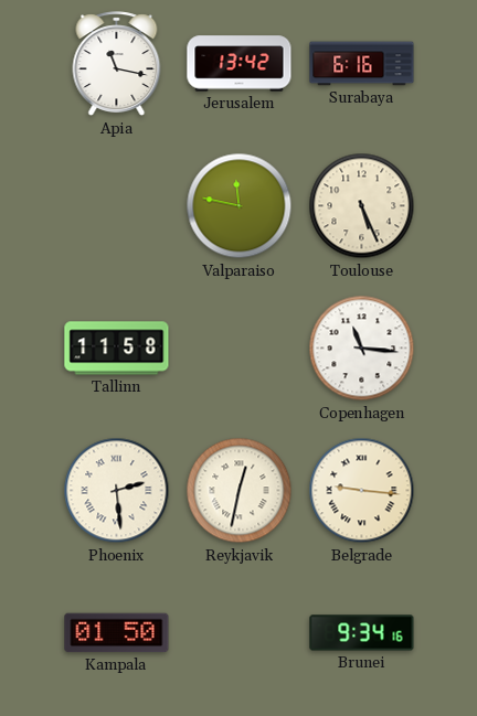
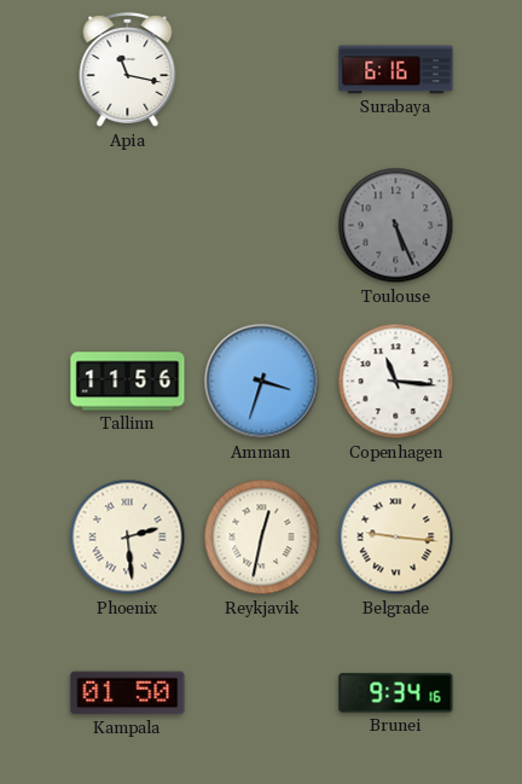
Jerusalem: 13:42 -> none (240, 64)
Valparaiso: 11:47 -> none (240, 206)
Toulouse dial: cream -> grey (396, 226)
Tallinn: 11:58 -> 11:56 (128, 382)
Amman: none -> 3:33 (262, 382)
